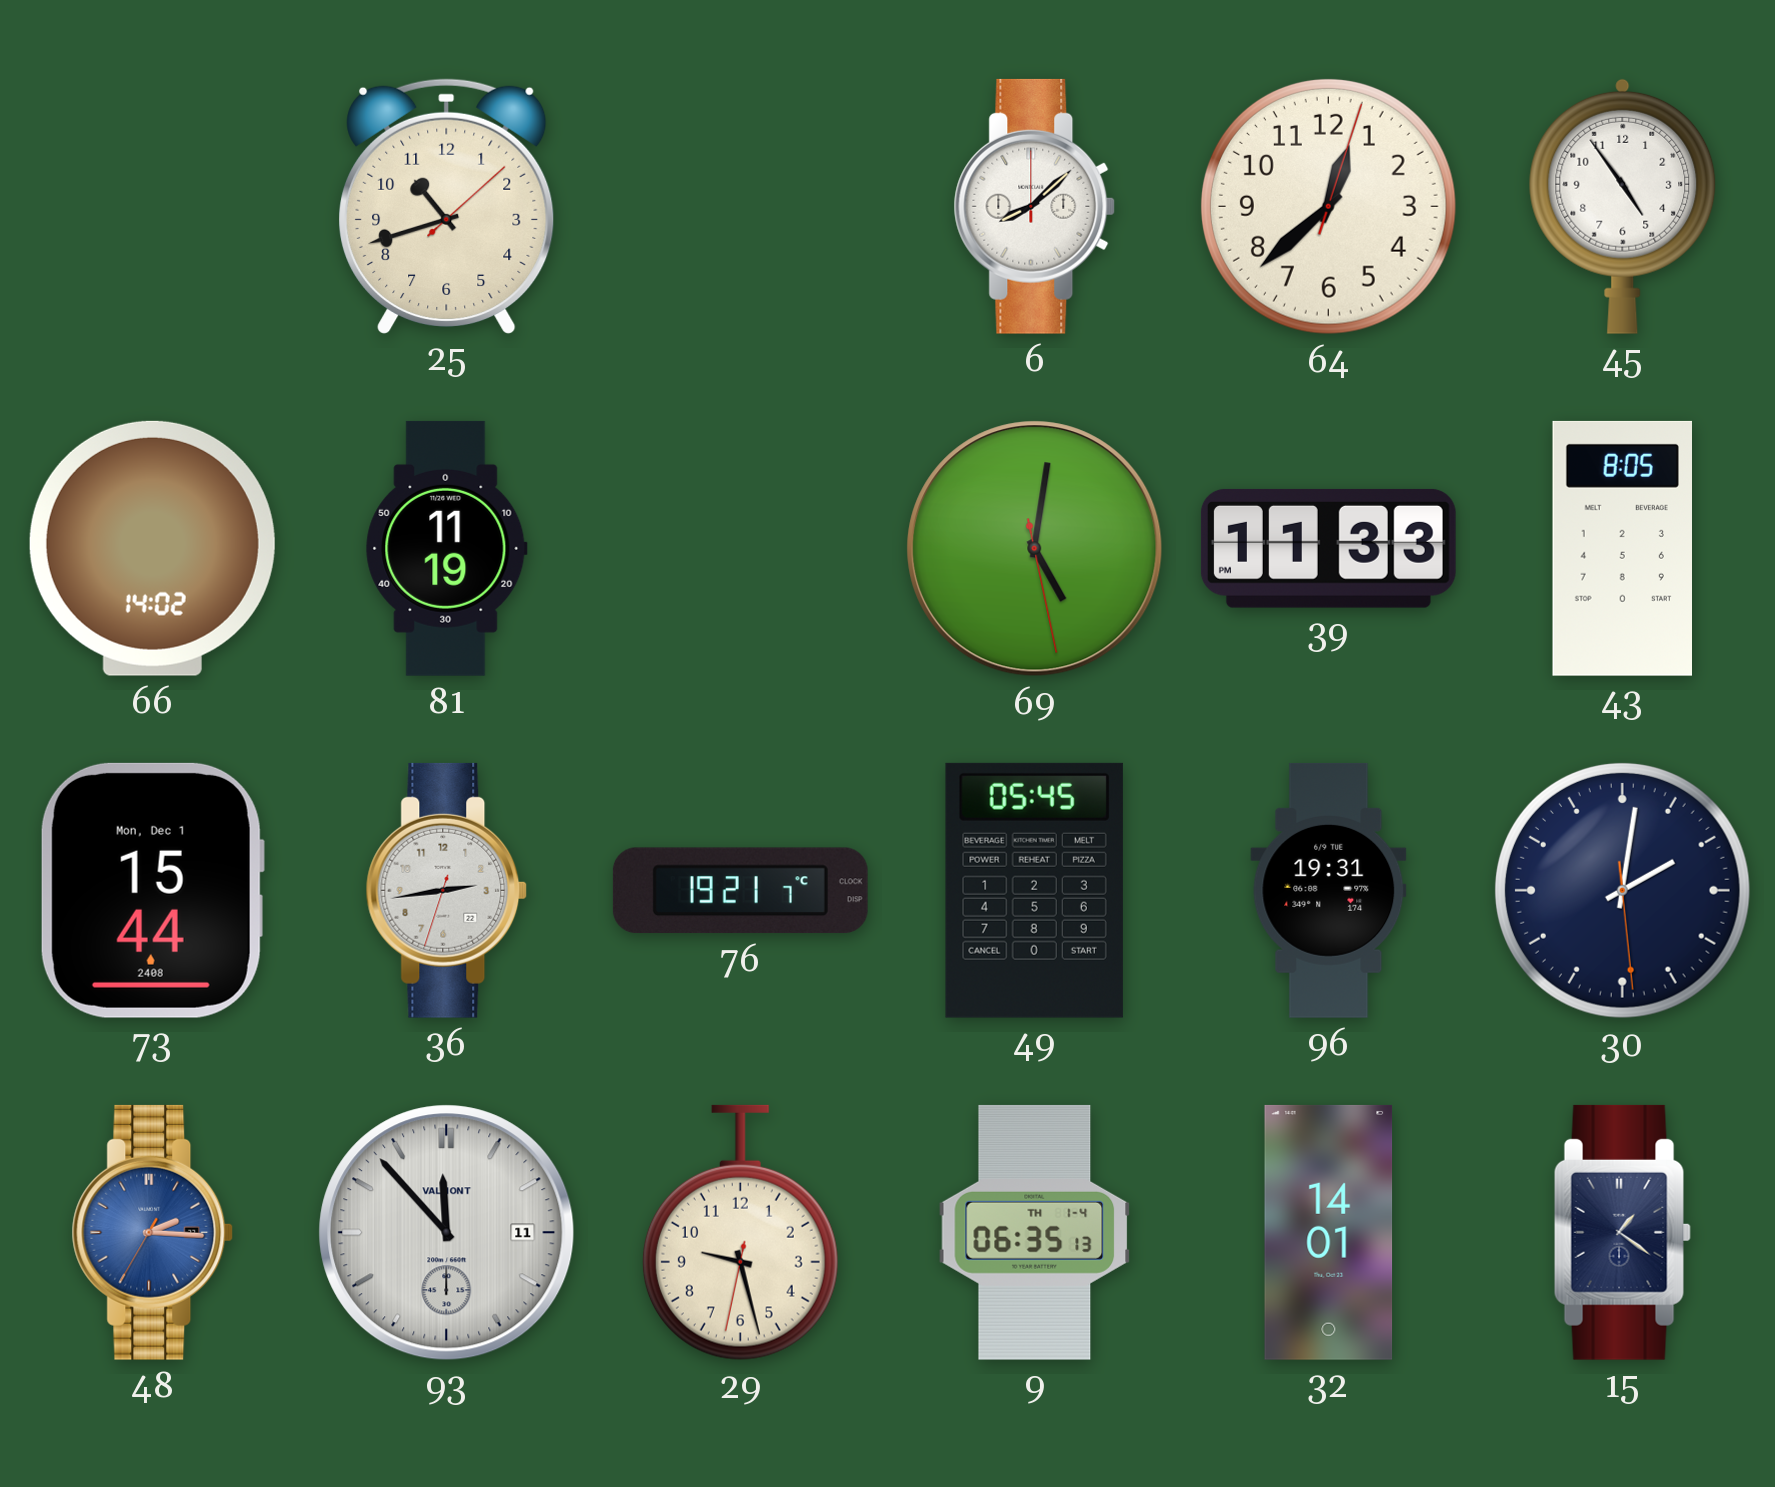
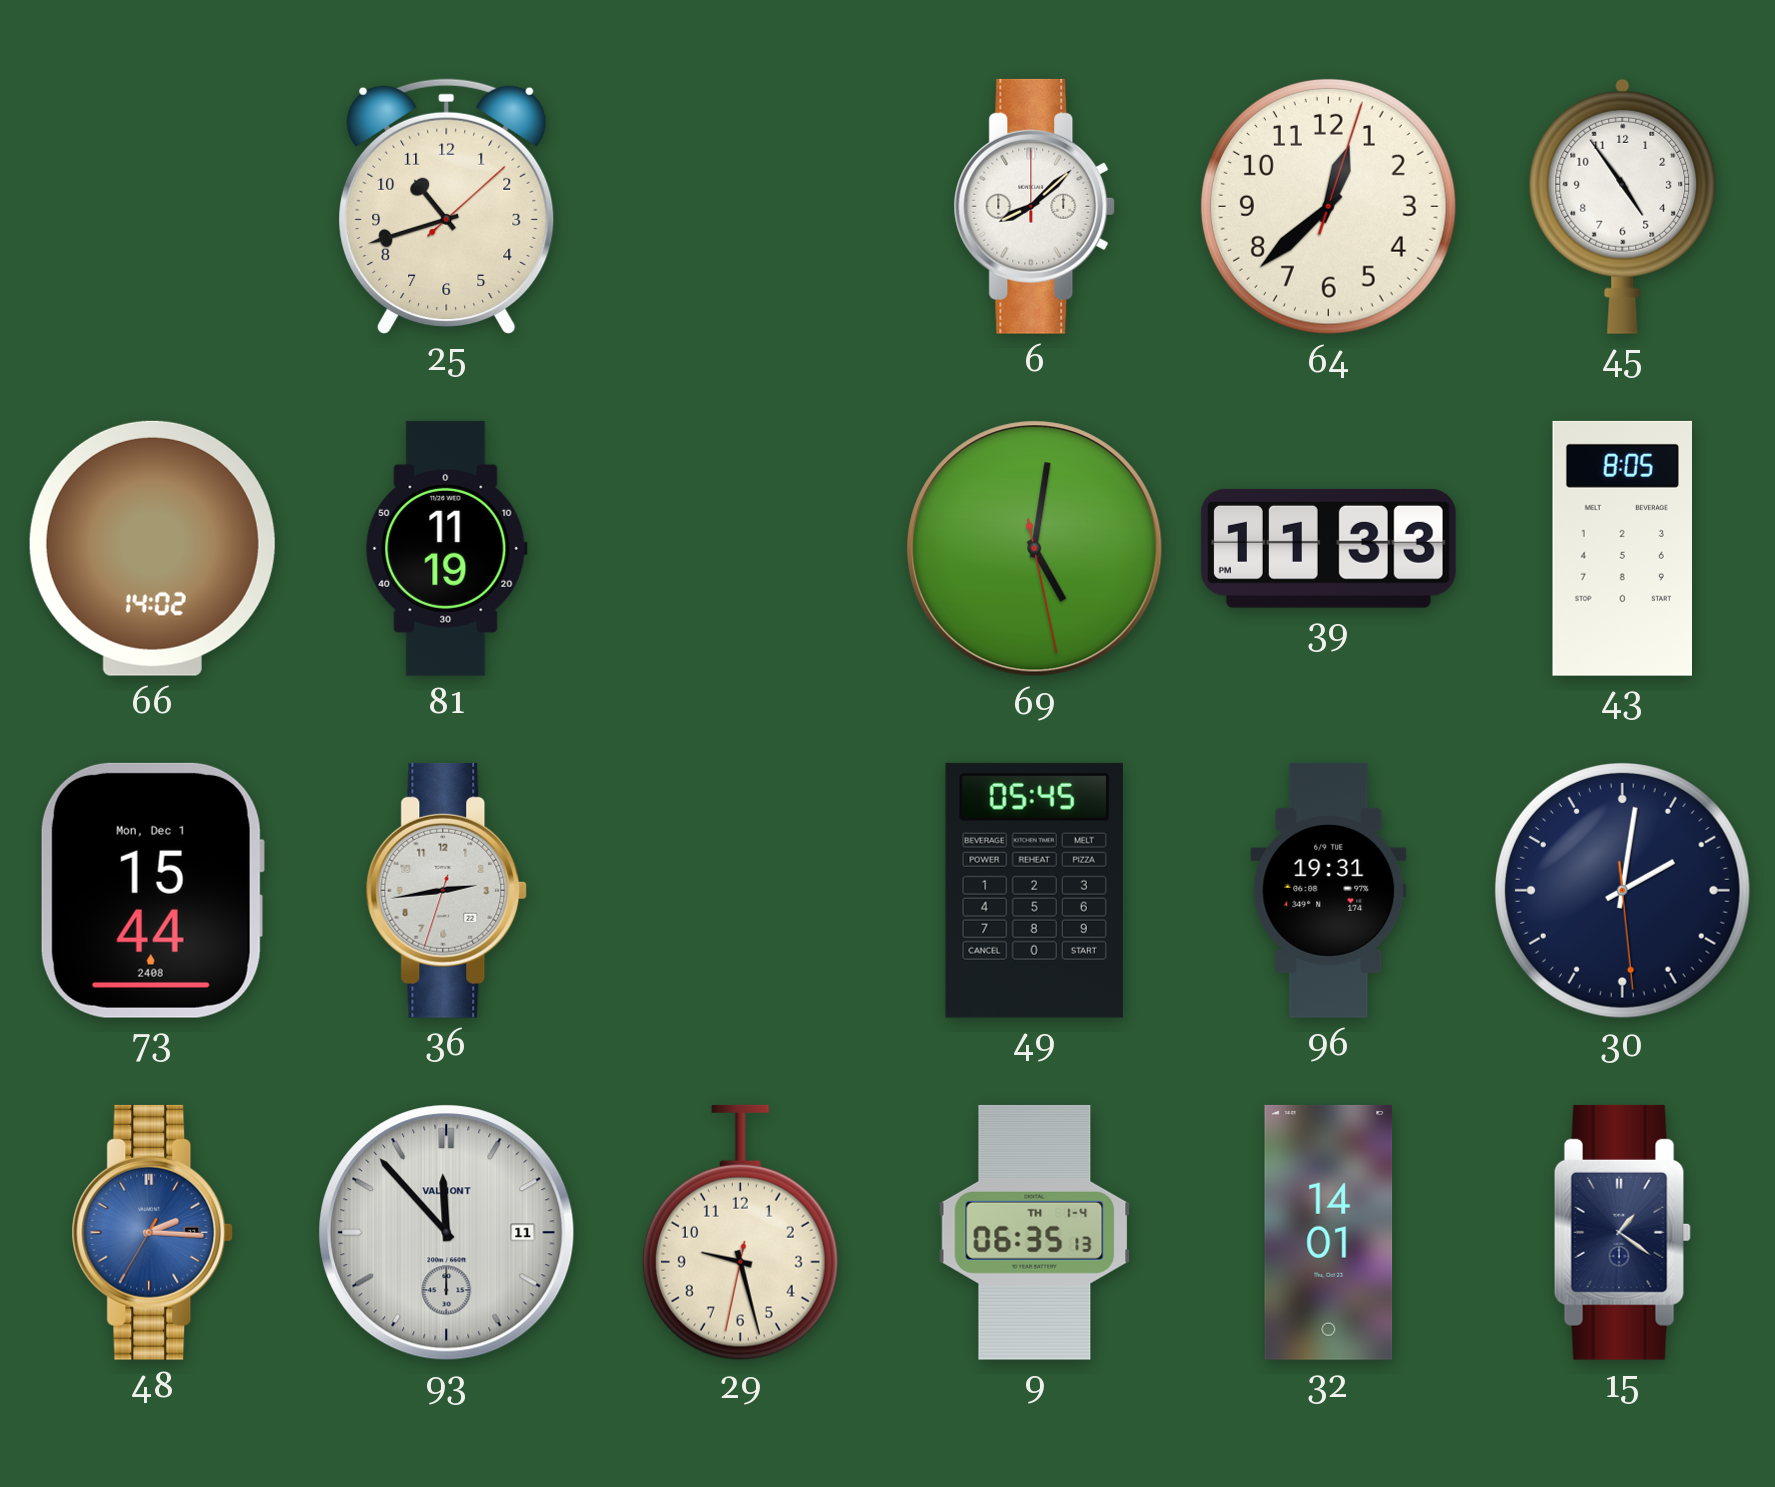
76: 19:21 -> none (740, 891)
